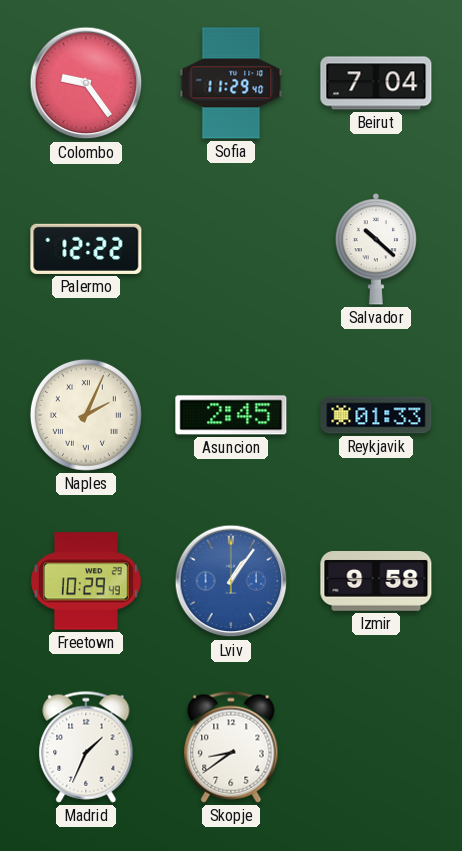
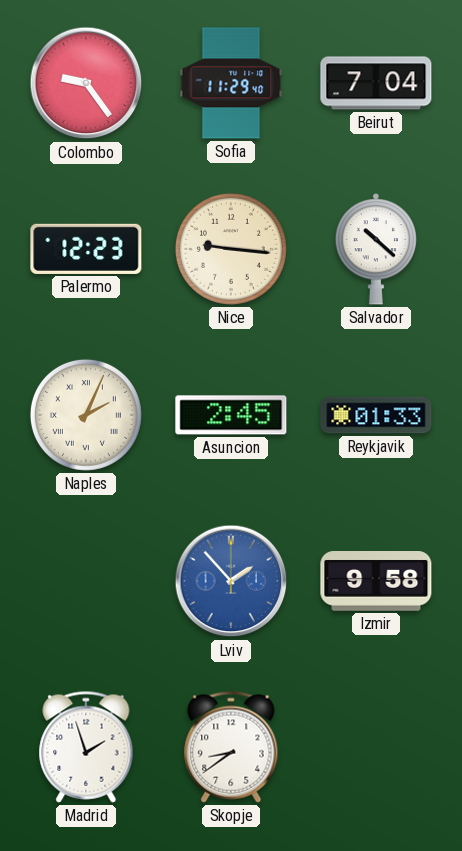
Palermo: 12:22 -> 12:23 (86, 249)
Nice: none -> 9:16 (231, 249)
Freetown: 10:29 -> none (86, 581)
Lviv: 1:06 -> 1:53 (231, 581)
Madrid: 1:34 -> 1:57 (86, 747)
